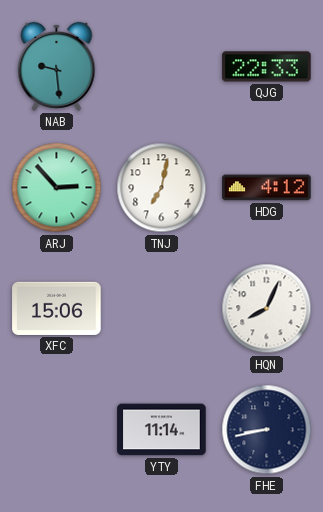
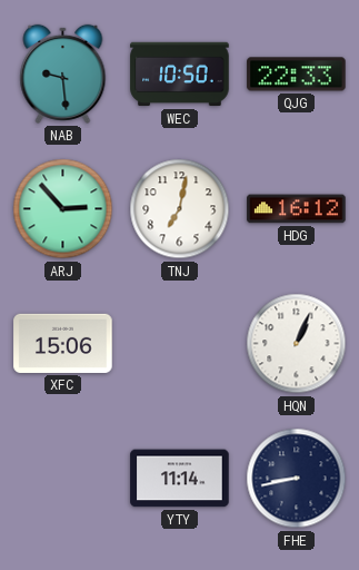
WEC: none -> 10:50 (180, 75)
HDG: 4:12 -> 16:12 (297, 209)
HQN: 8:04 -> 1:04 (297, 344)
